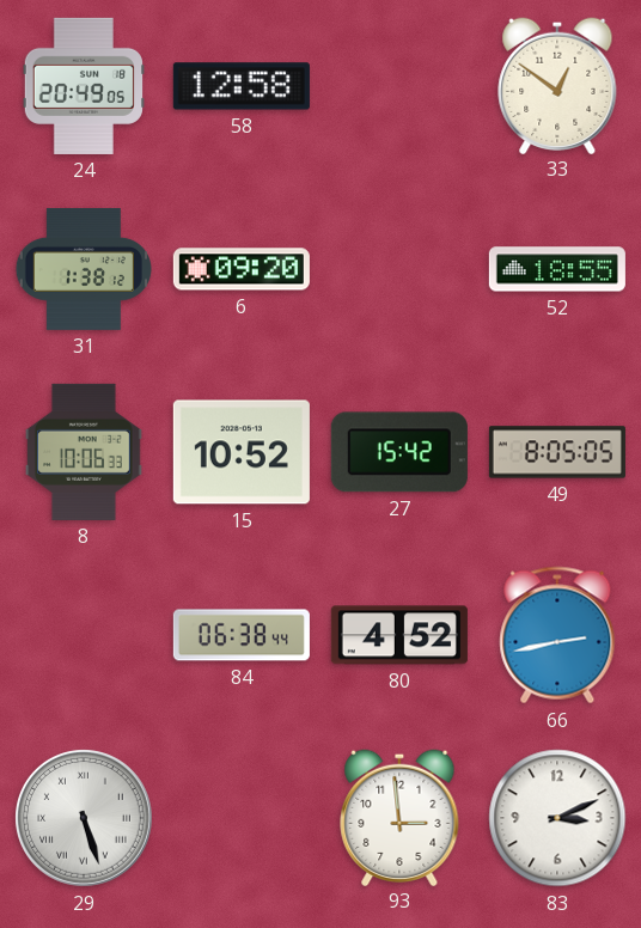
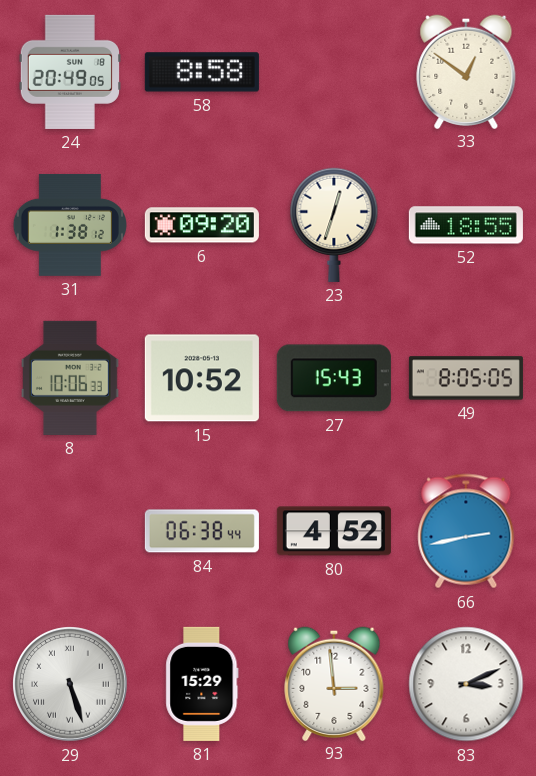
58: 12:58 -> 8:58 (202, 72)
23: none -> 12:33 (334, 225)
27: 15:42 -> 15:43 (334, 378)
81: none -> 15:29 (202, 684)
